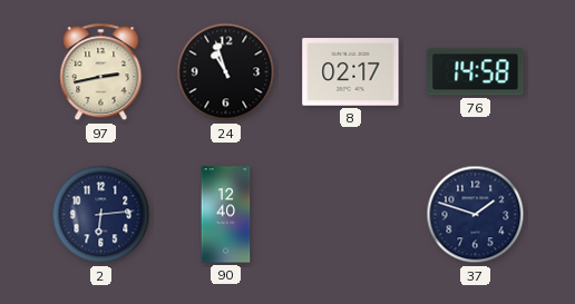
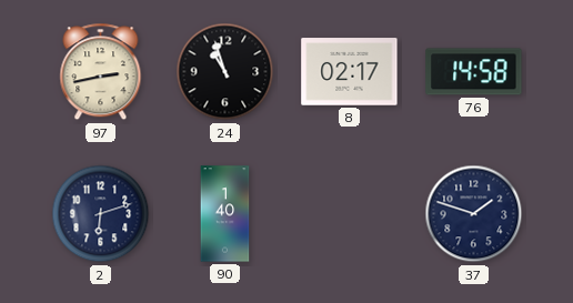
2: 6:14 -> 6:12 (101, 214)
90: 12:40 -> 1:40 (225, 214)
